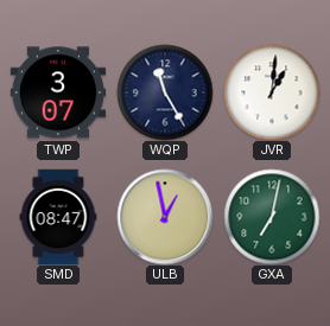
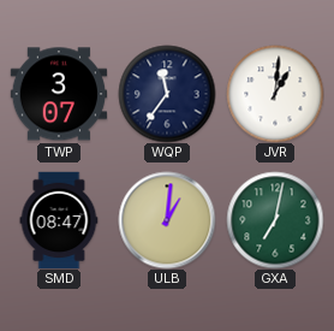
WQP: 11:25 -> 11:36 (167, 94)
ULB: 12:58 -> 1:01 (167, 220)
